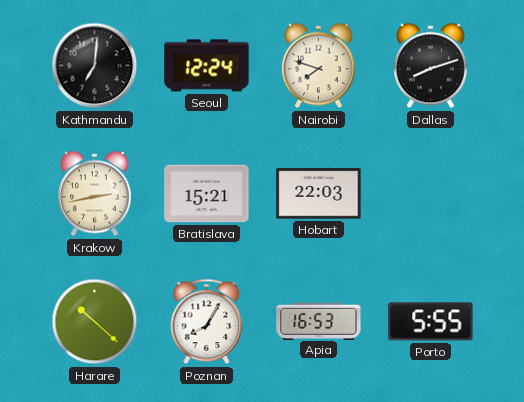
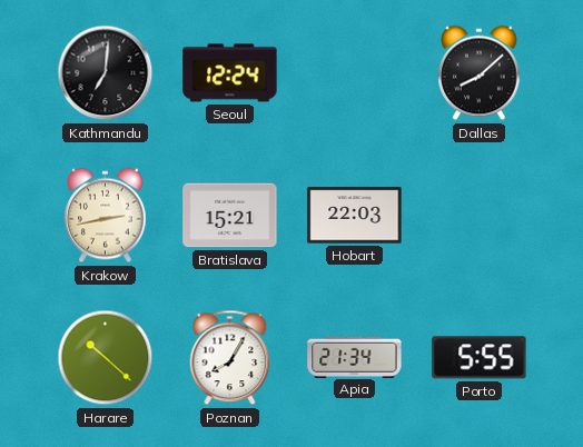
Nairobi: 7:48 -> none (319, 66)
Dallas: 8:12 -> 8:08 (480, 73)
Apia: 16:53 -> 21:34 (355, 357)
